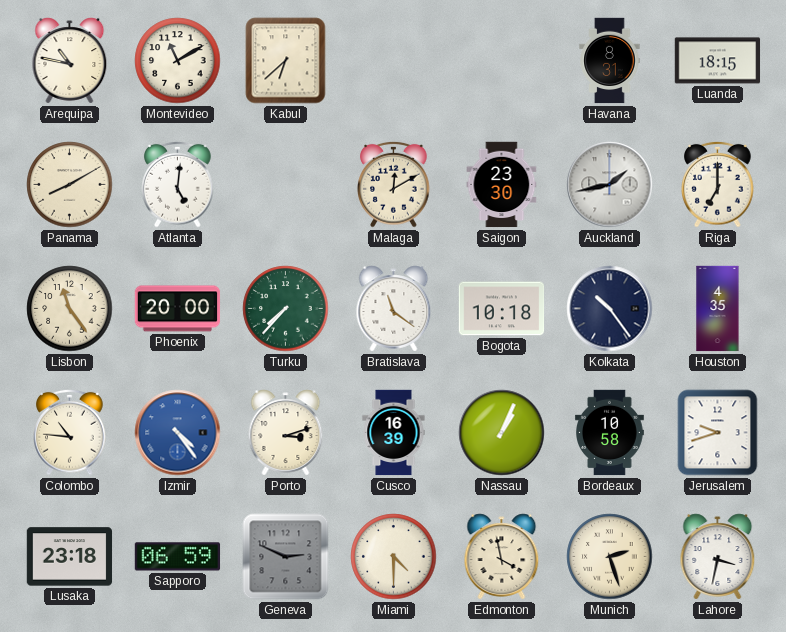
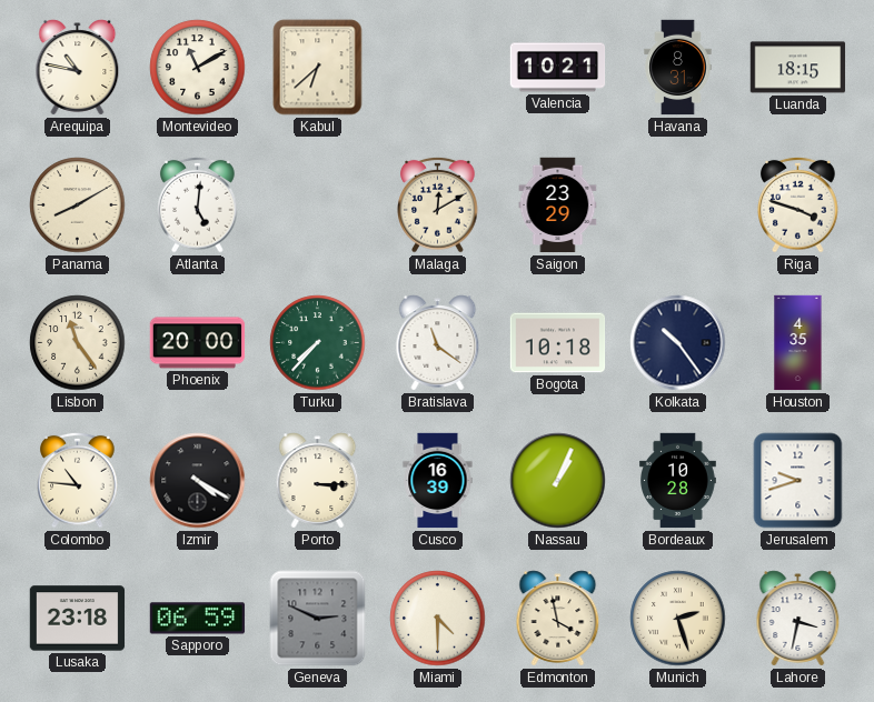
Valencia: none -> 10:21 (558, 68)
Saigon: 23:30 -> 23:29 (558, 205)
Auckland: 1:43 -> none (610, 185)
Riga: 7:00 -> 3:48 (798, 204)
Izmir: 4:24 -> 4:20 (198, 481)
Izmir dial: blue -> black (198, 481)
Porto: 3:12 -> 3:15 (318, 481)
Bordeaux: 10:58 -> 10:28 (678, 481)
